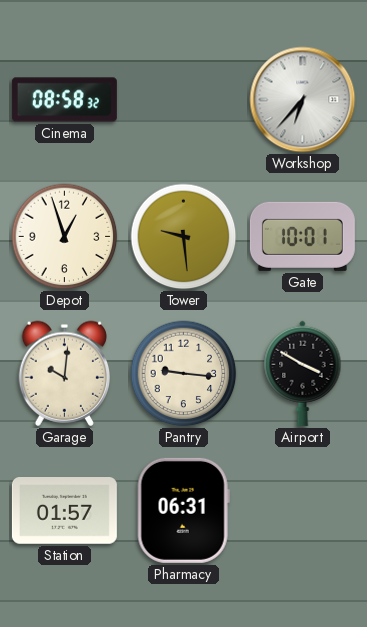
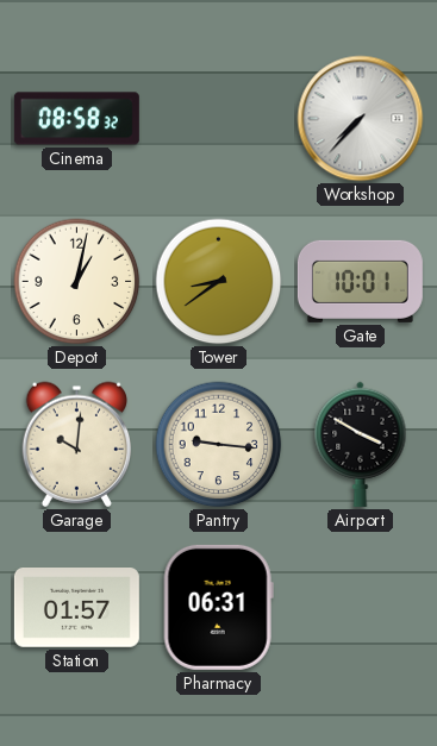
Workshop: 6:37 -> 7:37 (361, 119)
Depot: 12:57 -> 1:02 (77, 282)
Tower: 9:29 -> 8:39 (219, 282)
